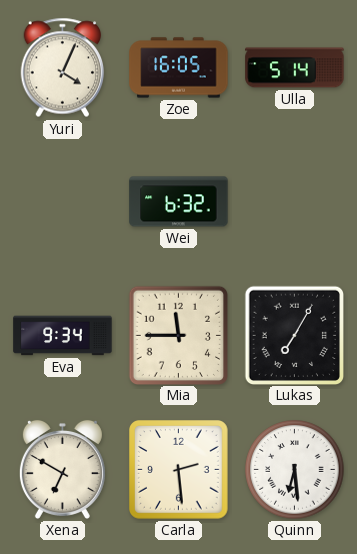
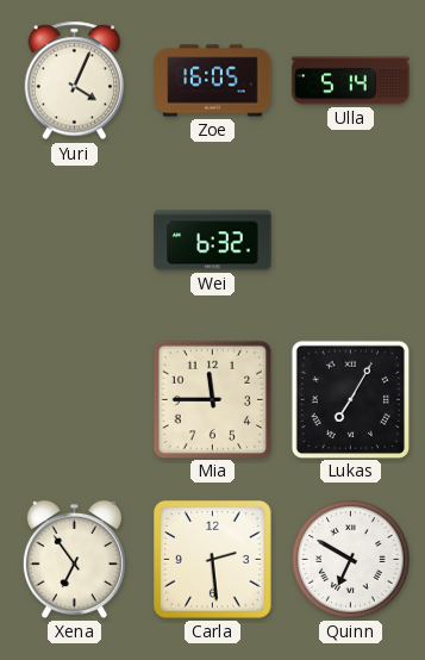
Eva: 9:34 -> none (63, 336)
Xena: 6:50 -> 6:54 (74, 559)
Quinn: 6:29 -> 6:50 (351, 560)
